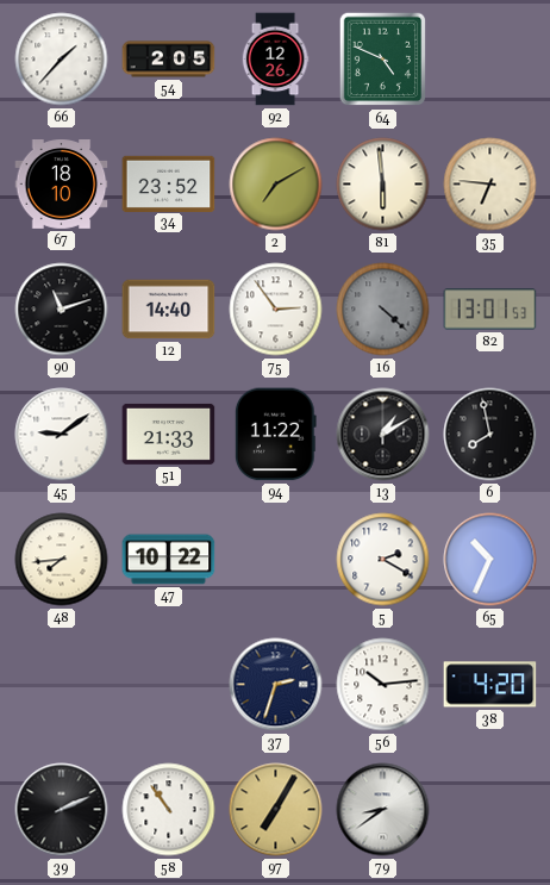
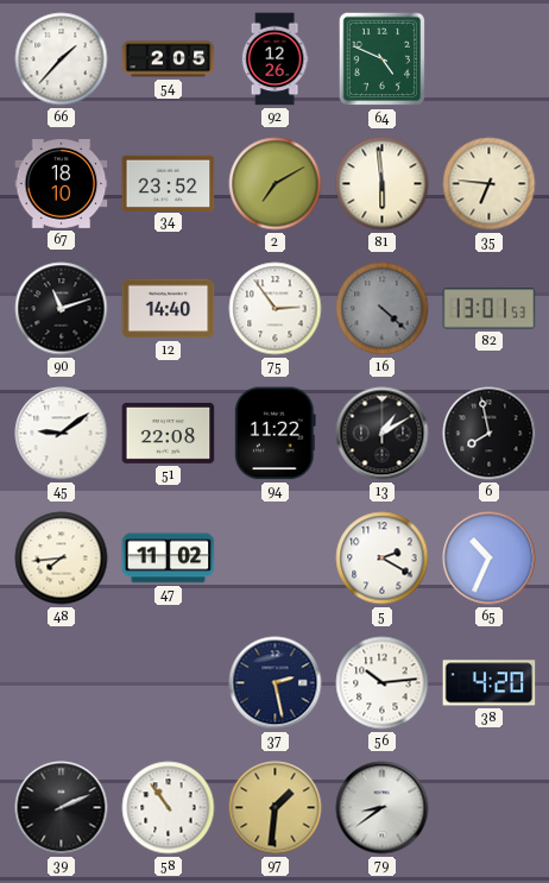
51: 21:33 -> 22:08 (169, 433)
47: 10:22 -> 11:02 (169, 559)
37: 2:33 -> 2:28 (276, 683)
97: 7:05 -> 1:31 (276, 808)
